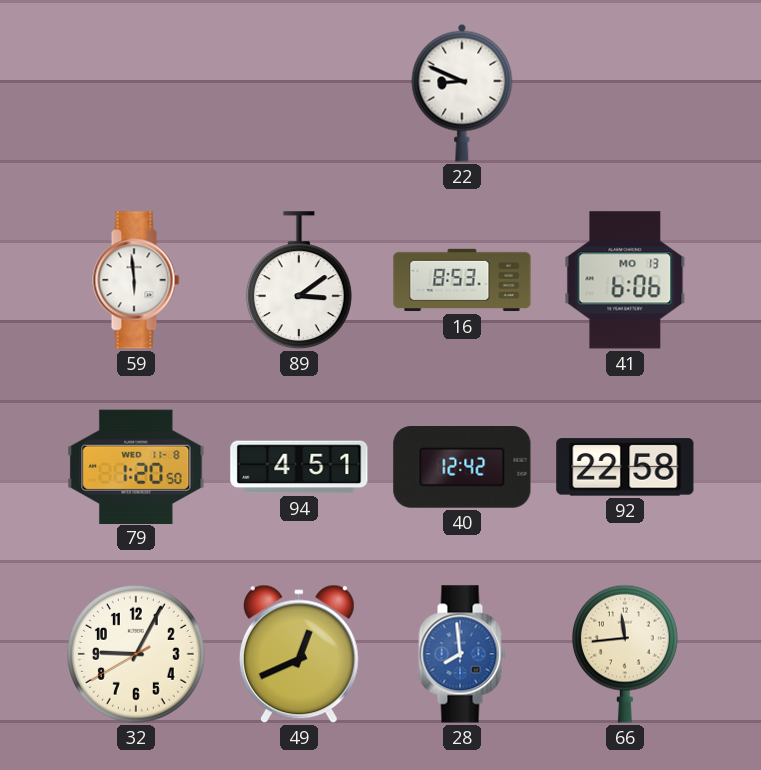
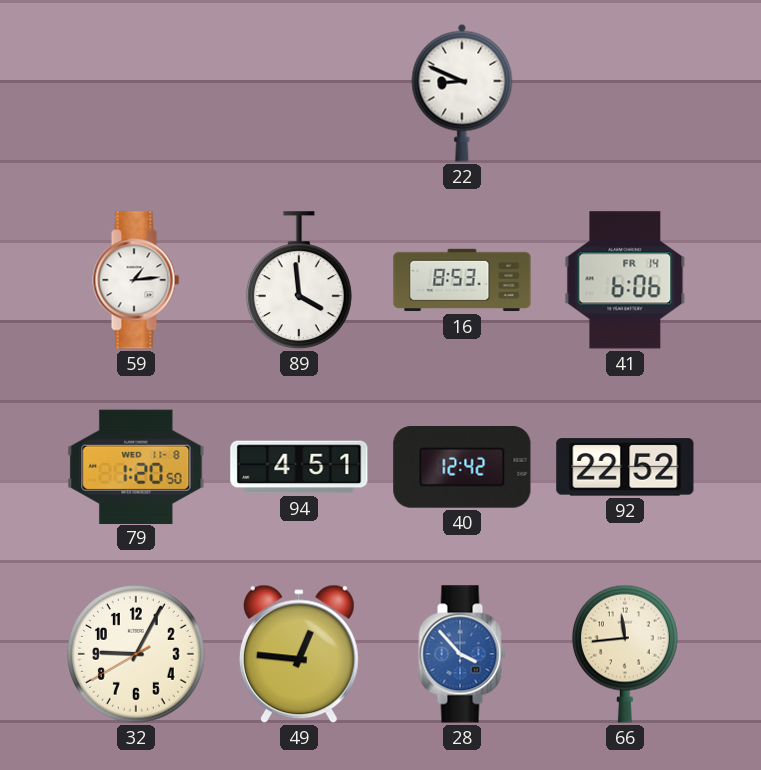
59: 5:59 -> 1:14 (136, 280)
89: 3:09 -> 3:59 (299, 281)
41 date: MO 13 -> FR 14 (625, 280)
92: 22:58 -> 22:52 (625, 467)
49: 12:41 -> 12:46 (299, 654)
28: 7:59 -> 3:53 (462, 654)
